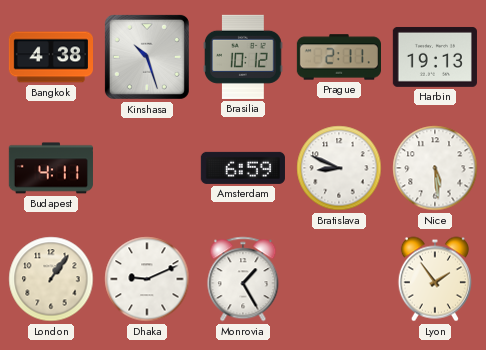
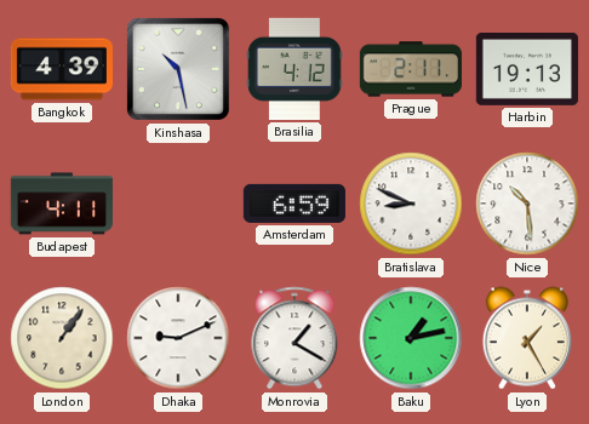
Bangkok: 4:38 -> 4:39 (61, 69)
Kinshasa: 10:27 -> 10:28 (178, 69)
Brasilia: 10:12 -> 4:12 (294, 69)
Nice: 5:29 -> 10:29 (527, 204)
Monrovia: 1:25 -> 1:20 (294, 338)
Baku: none -> 1:13 (411, 338)
Lyon: 1:54 -> 1:25 (527, 338)
